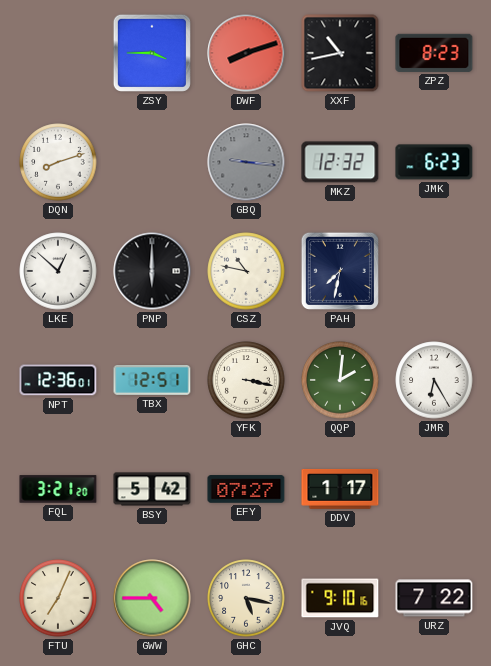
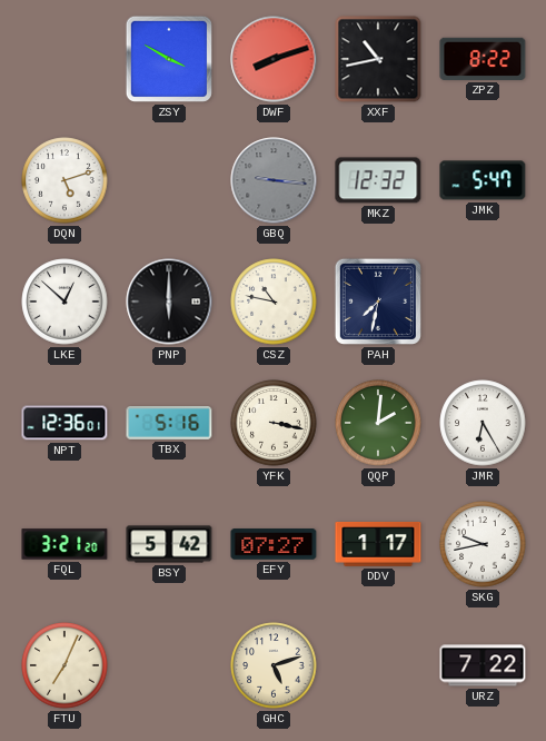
ZSY: 3:45 -> 3:50 (169, 59)
ZPZ: 8:23 -> 8:22 (483, 59)
DQN: 8:12 -> 5:12 (64, 180)
JMK: 6:23 -> 5:47 (483, 180)
TBX: 12:51 -> 5:16 (169, 424)
SKG: none -> 9:43 (483, 544)
GWW: 4:45 -> none (152, 598)
GHC: 5:17 -> 5:12 (274, 665)
JVQ: 9:10 -> none (340, 598)
